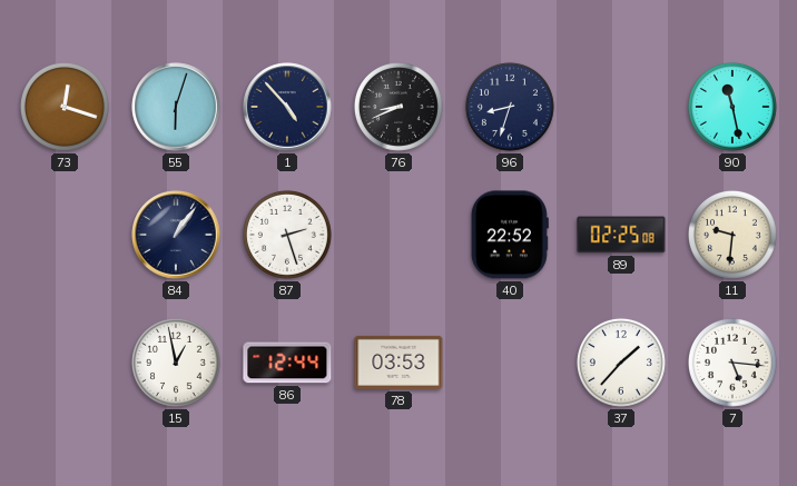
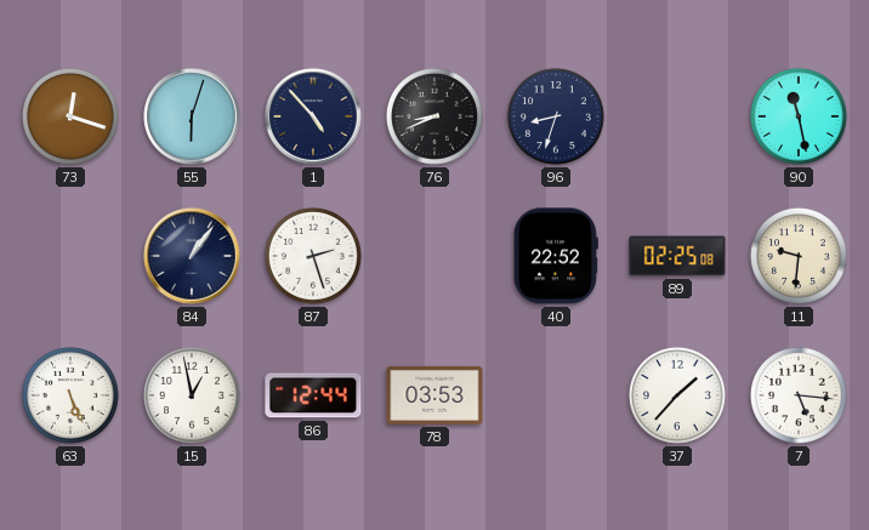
63: none -> 5:26 (70, 395)
